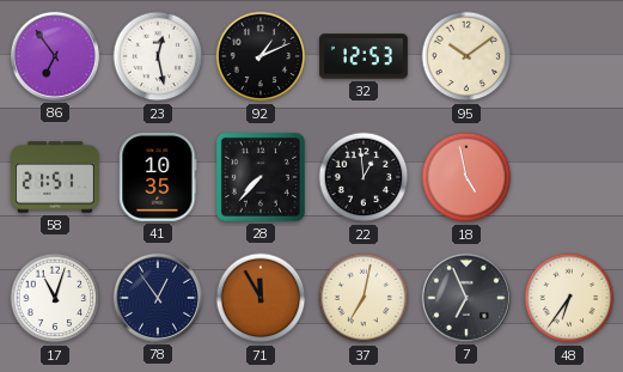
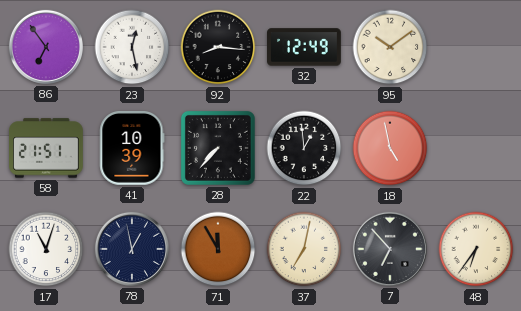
92: 1:11 -> 8:16 (218, 47)
32: 12:53 -> 12:49 (305, 47)
41: 10:35 -> 10:39 (132, 149)
78: 12:54 -> 12:58 (132, 249)
7: 6:56 -> 6:53 (390, 249)
